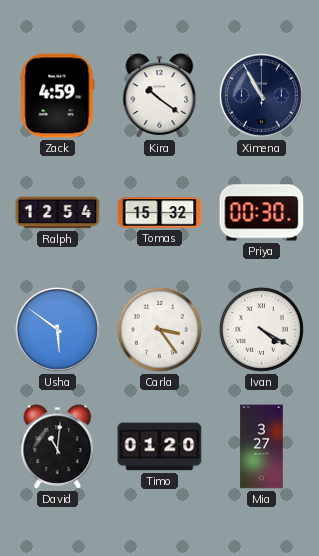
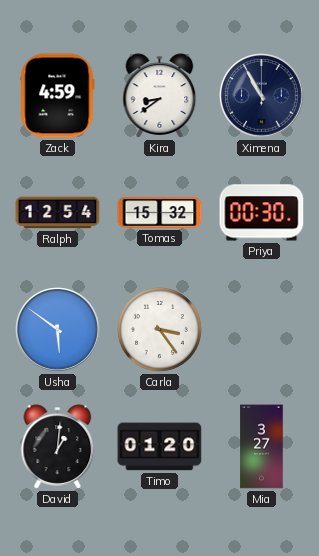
Kira: 10:21 -> 8:39 (160, 96)
Ivan: 4:20 -> none (261, 329)
David: 11:01 -> 1:01 (58, 447)
